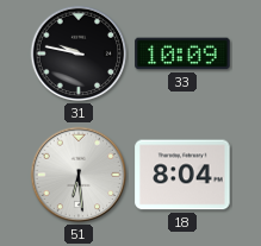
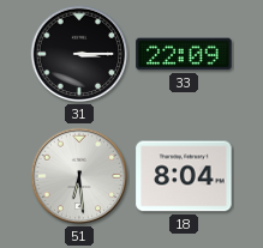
31: 9:47 -> 3:15 (79, 54)
33: 10:09 -> 22:09 (184, 54)
